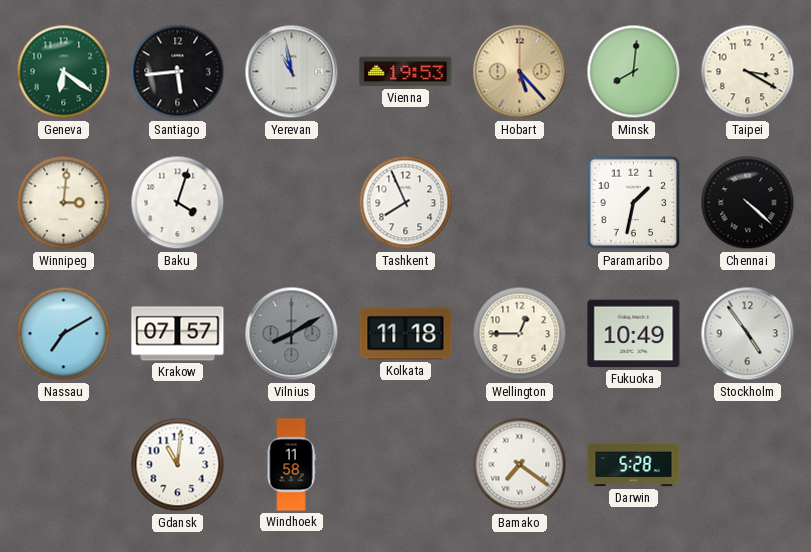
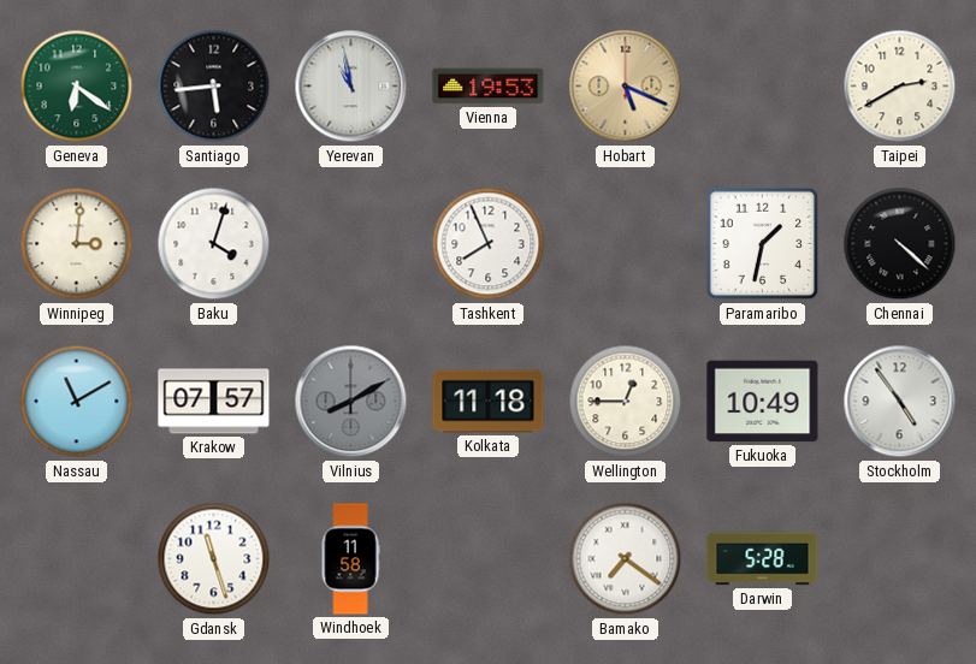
Hobart: 5:23 -> 5:19 (626, 87)
Minsk: 8:01 -> none (634, 72)
Taipei: 3:20 -> 2:40 (900, 87)
Nassau: 7:10 -> 11:10 (77, 402)
Gdansk: 11:01 -> 11:27 (214, 559)
